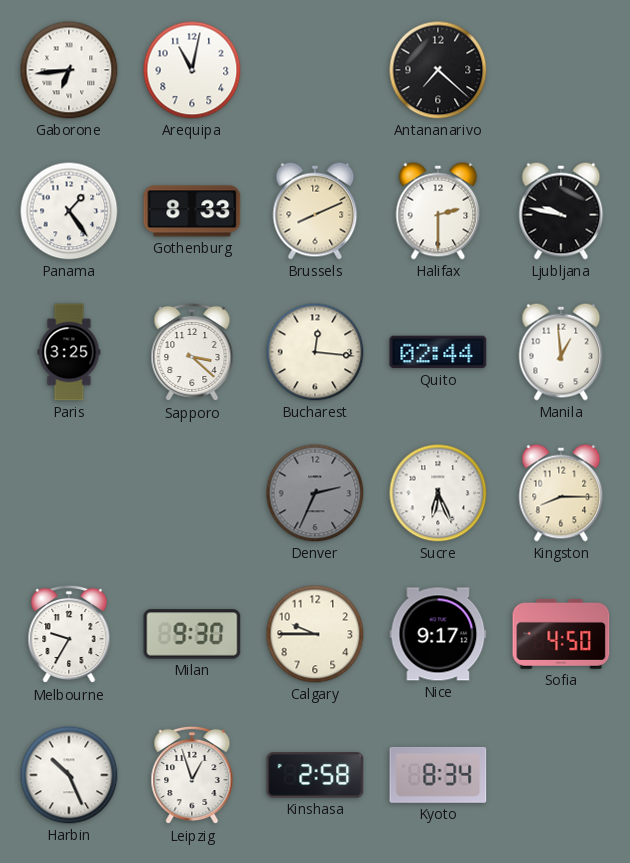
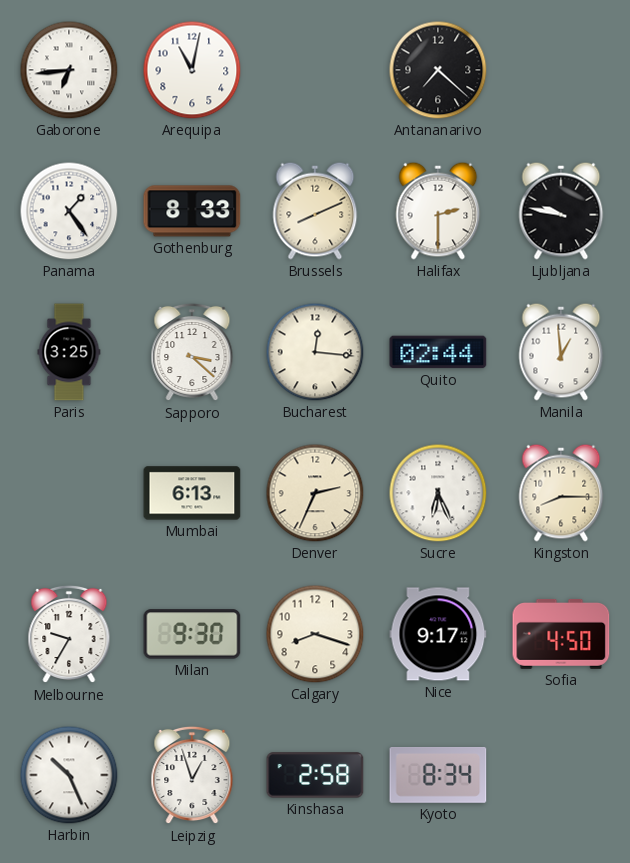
Mumbai: none -> 6:13 (192, 493)
Denver dial: grey -> cream (315, 493)
Calgary: 9:45 -> 8:18 (315, 634)
